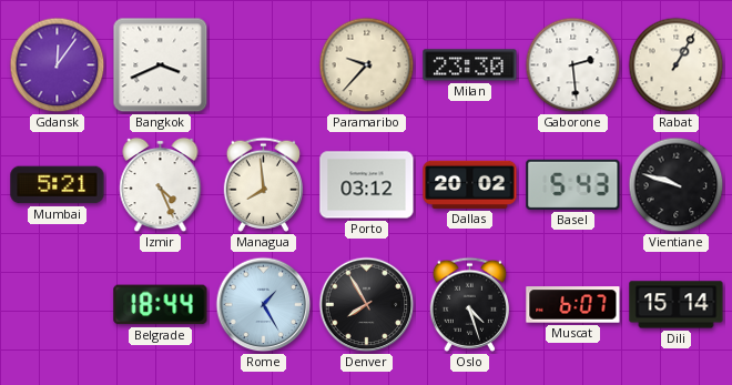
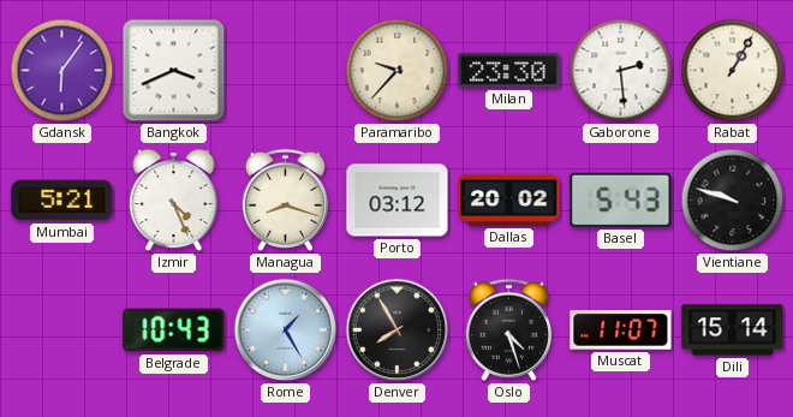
Gdansk: 12:06 -> 6:06 (62, 71)
Managua: 7:59 -> 8:18 (285, 199)
Belgrade: 18:44 -> 10:43 (174, 330)
Muscat: 6:07 -> 11:07 (621, 330)
